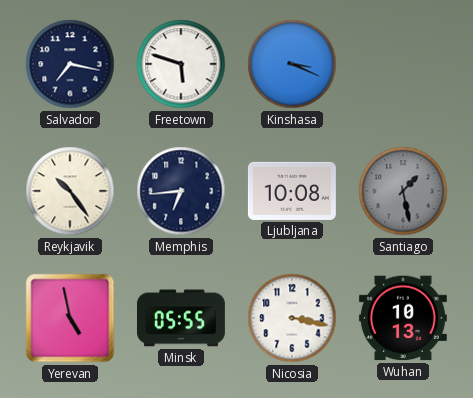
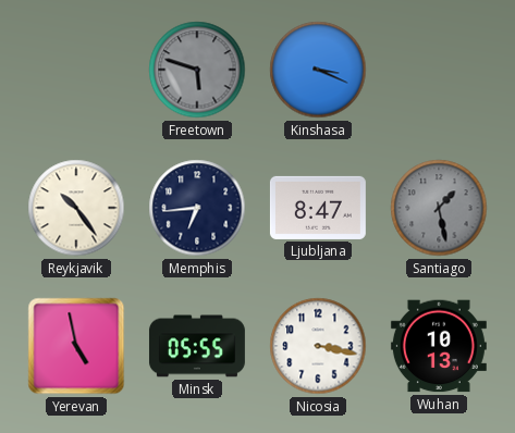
Salvador: 7:17 -> none (70, 64)
Freetown dial: white -> grey (197, 70)
Ljubljana: 10:08 -> 8:47 (318, 208)
